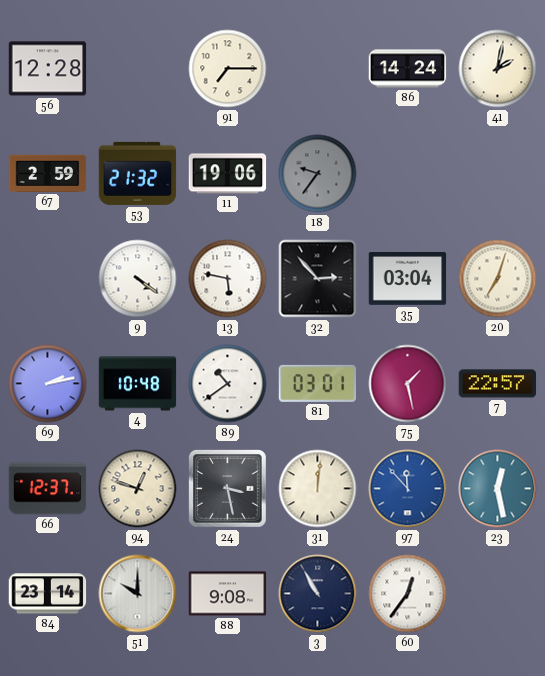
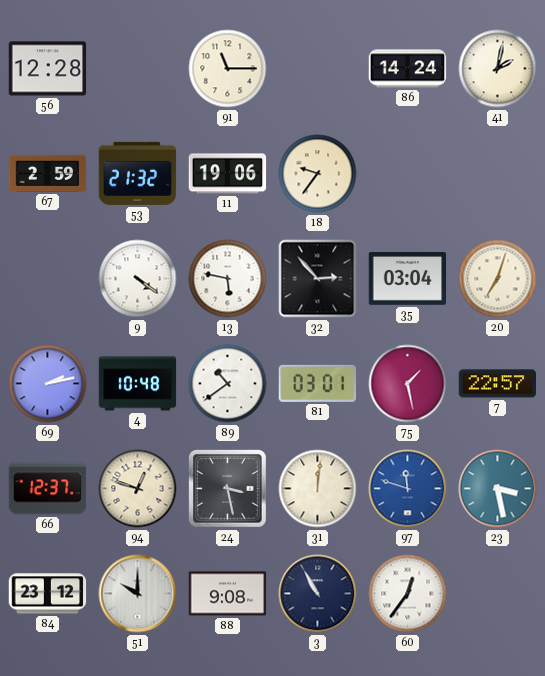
91: 7:15 -> 11:15 (228, 69)
18 dial: grey -> cream (318, 174)
97: 11:53 -> 11:48 (408, 489)
23: 12:28 -> 3:28 (498, 489)
84: 23:14 -> 23:12 (48, 594)
